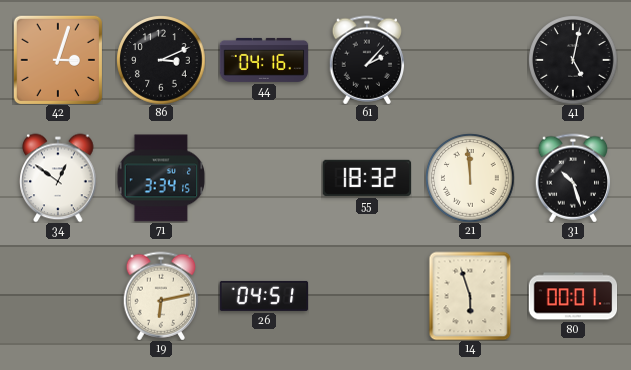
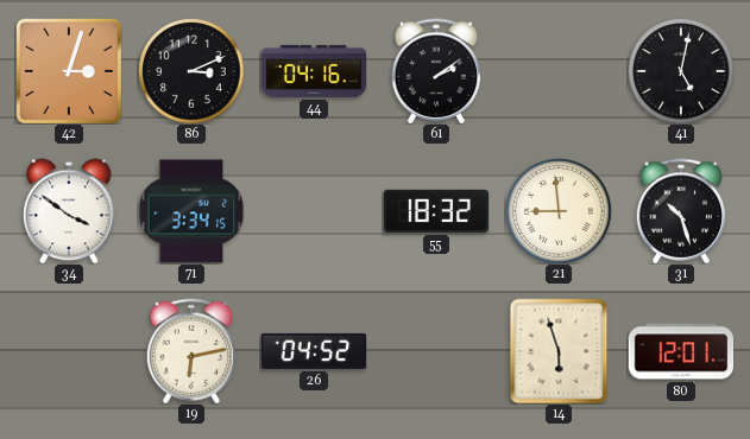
61: 2:07 -> 2:09 (436, 71)
34: 12:51 -> 3:51 (69, 211)
21: 11:59 -> 8:59 (559, 211)
26: 04:51 -> 04:52 (314, 351)
80: 00:01 -> 12:01 (681, 351)
